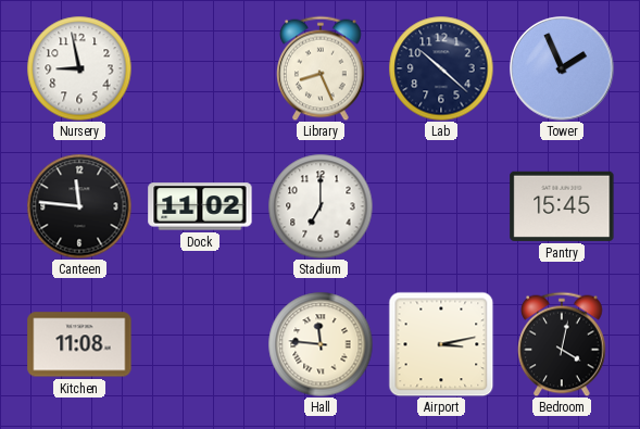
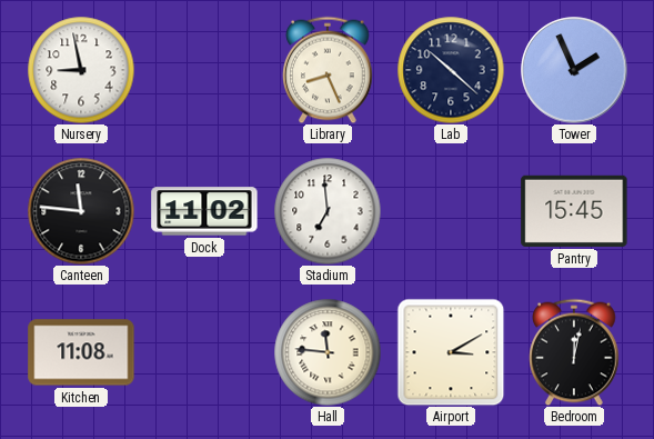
Stadium: 7:00 -> 6:59 (328, 211)
Airport: 3:13 -> 3:10 (451, 352)
Bedroom: 4:02 -> 12:02 (574, 352)
